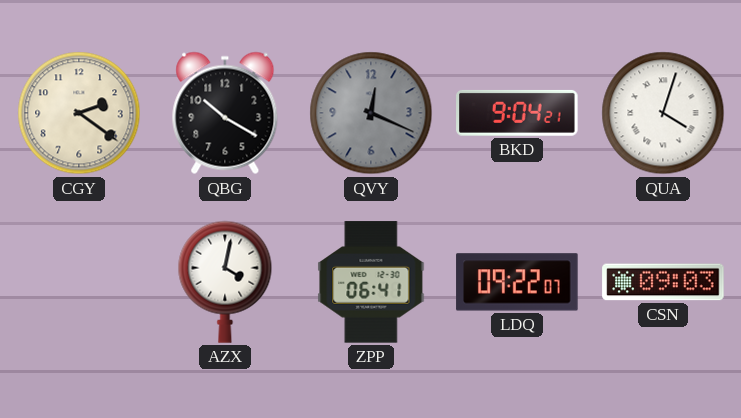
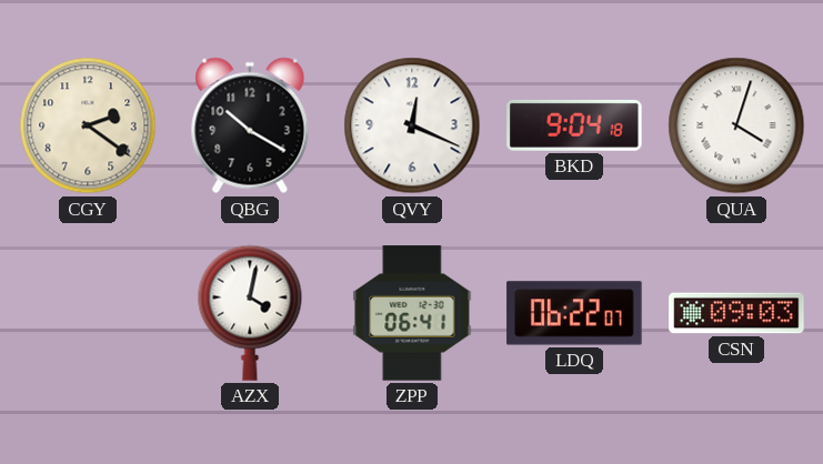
QVY dial: grey -> white (412, 125)
BKD: 9:04:21 -> 9:04:18 (574, 125)
LDQ: 09:22 -> 06:22 (574, 313)
